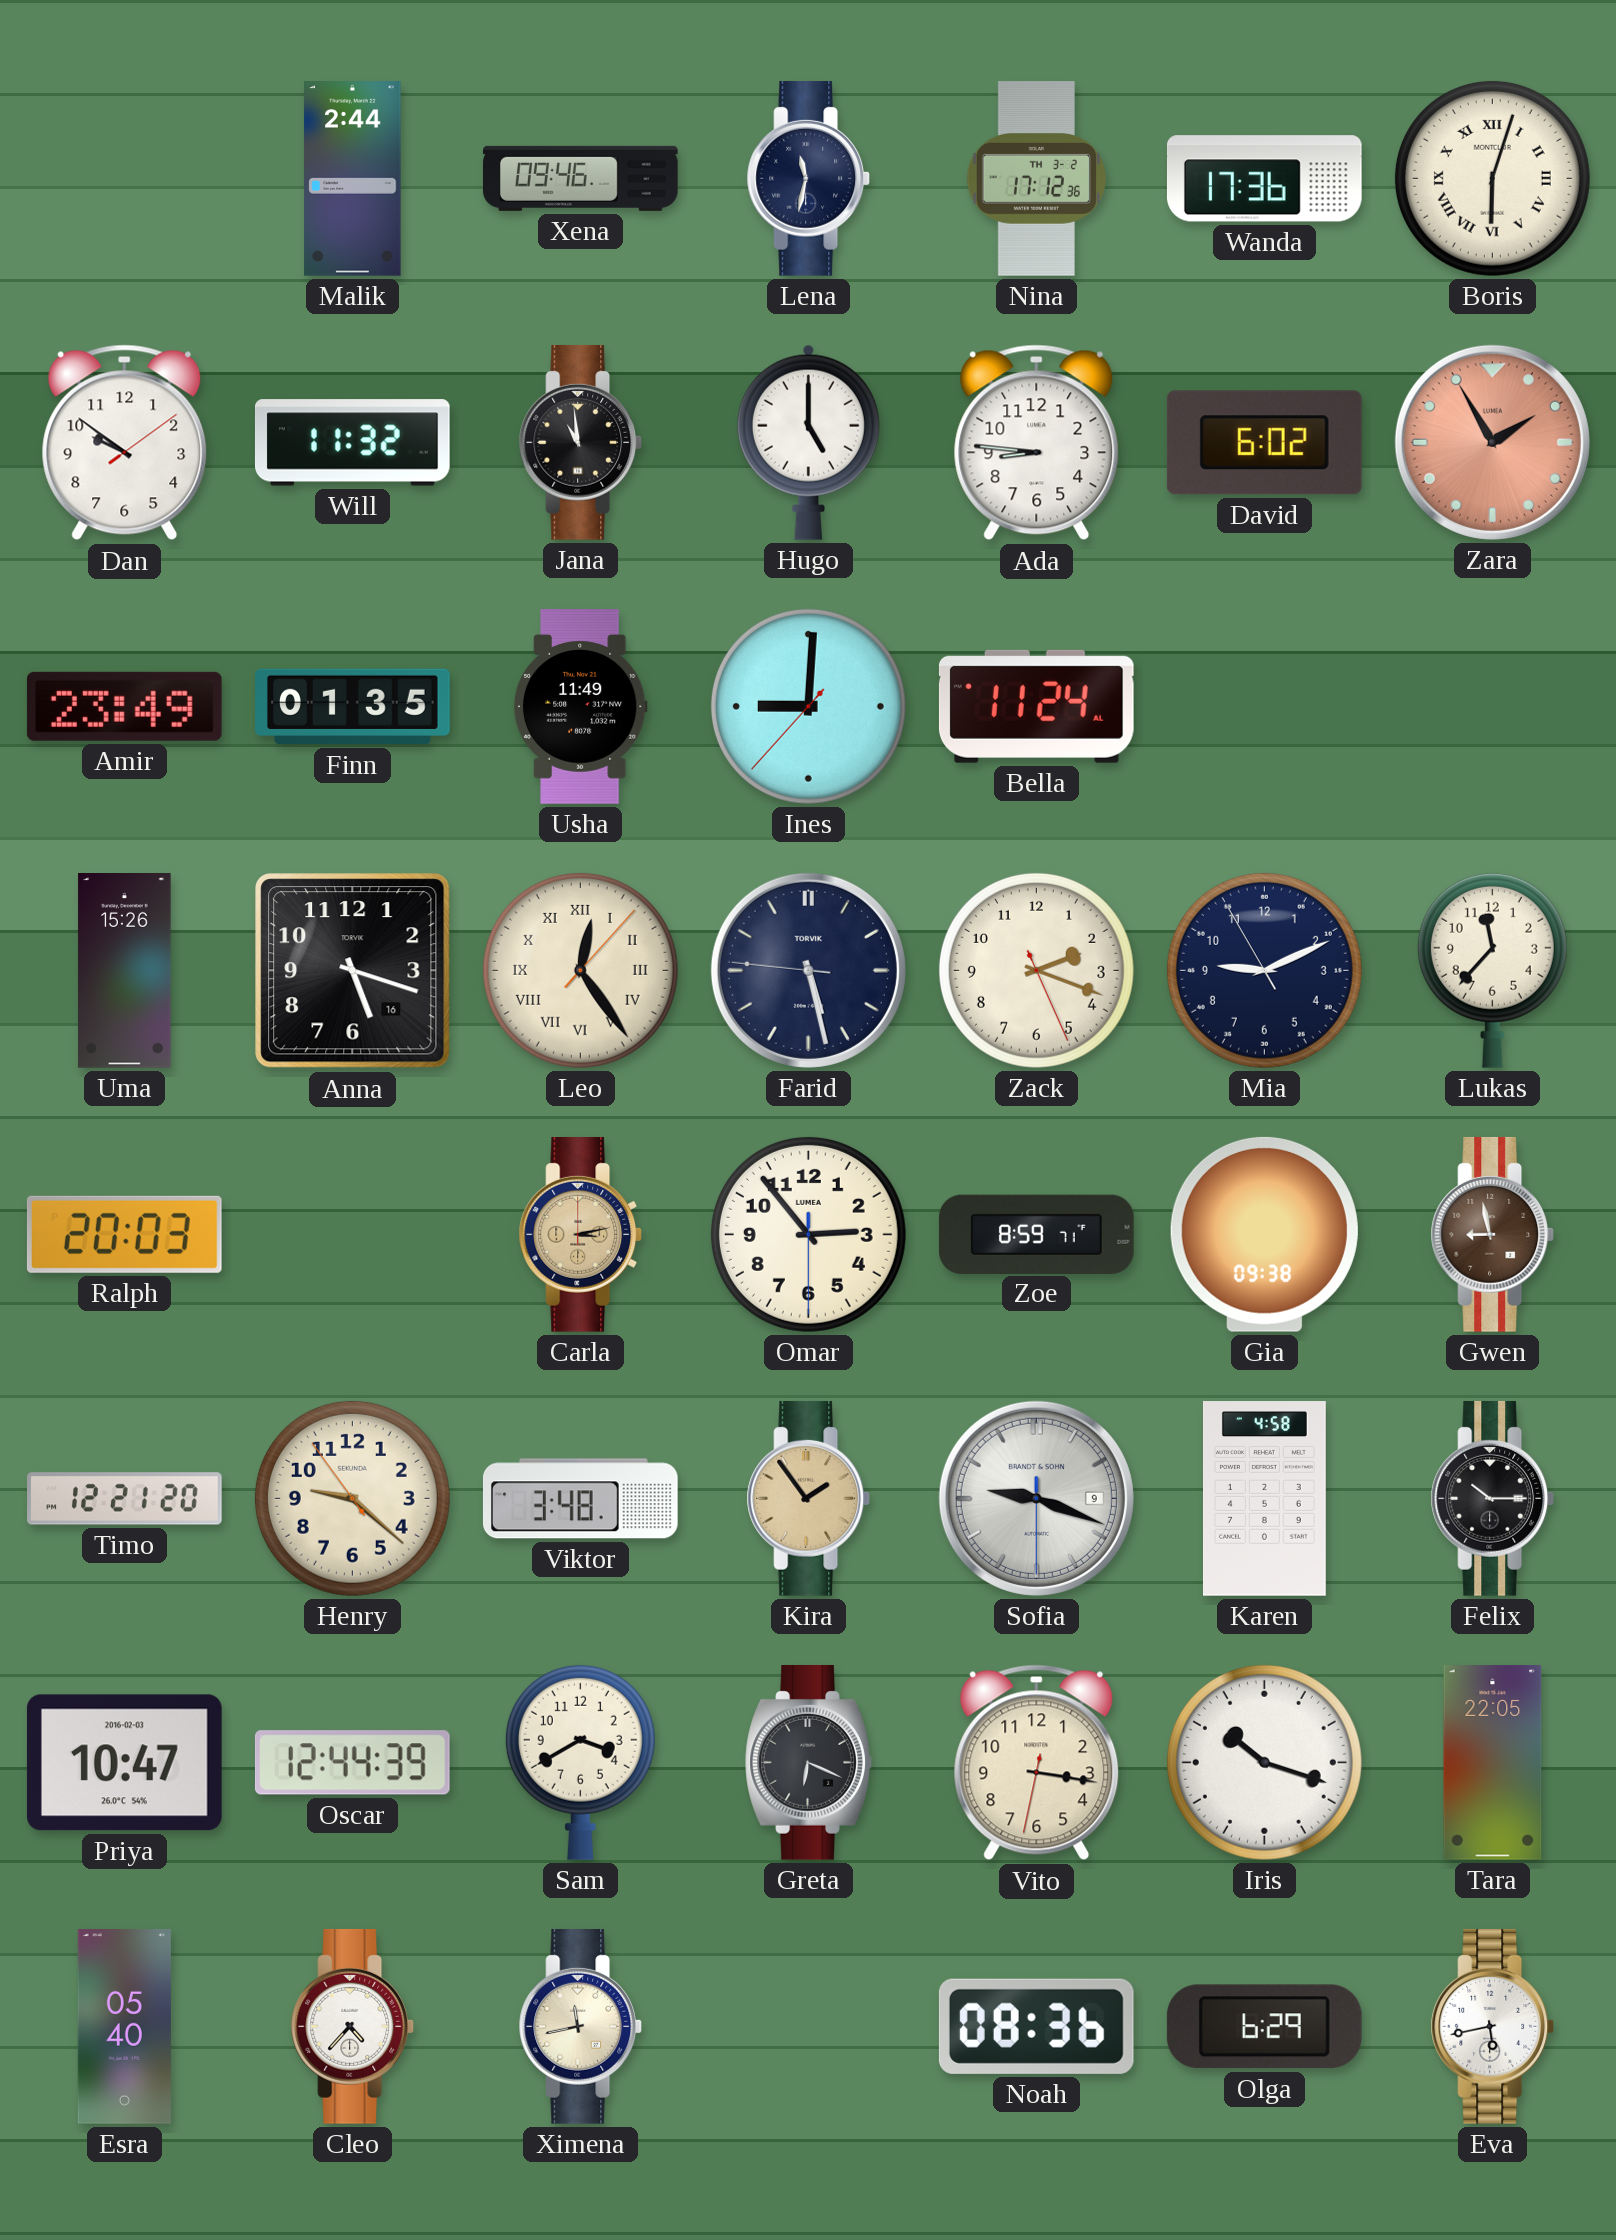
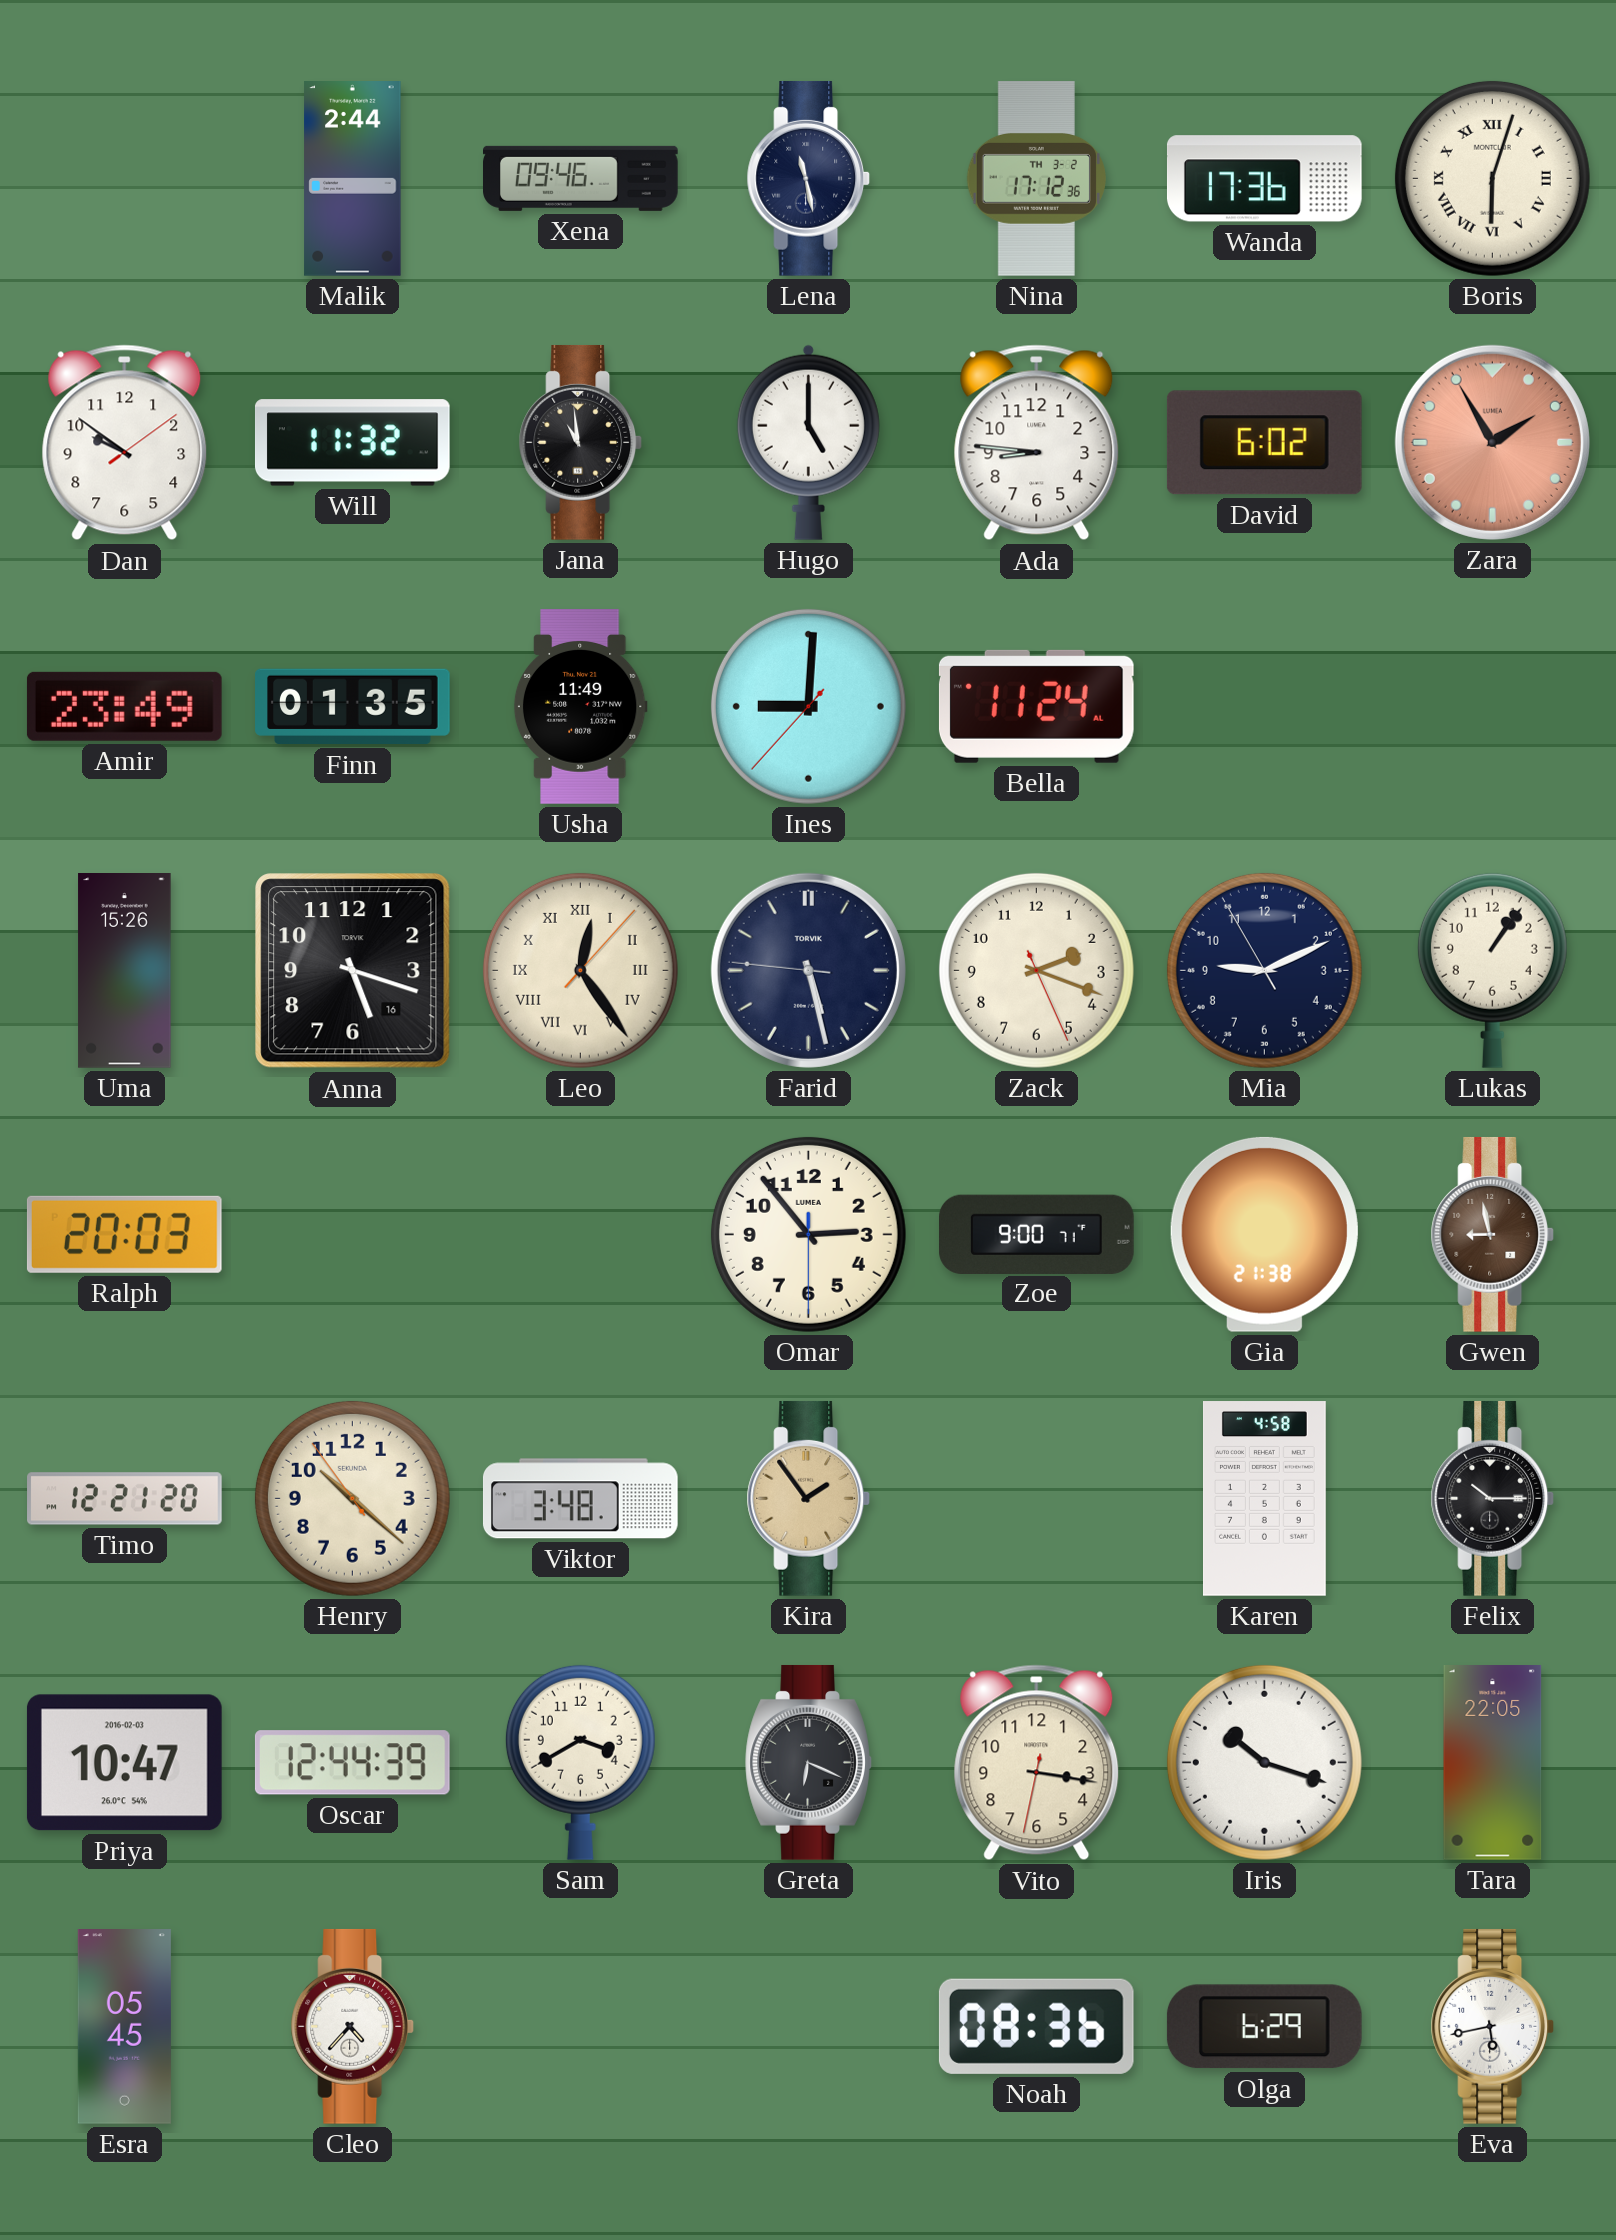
Lena: 11:32 -> 11:28 (809, 178)
Lukas: 11:37 -> 1:06 (1492, 970)
Carla: 3:13 -> none (581, 1234)
Zoe: 8:59 -> 9:00 (1037, 1234)
Gia: 09:38 -> 21:38 (1264, 1234)
Henry: 9:21 -> 10:21 (352, 1498)
Sofia: 9:18 -> none (1036, 1498)
Esra: 05:40 -> 05:45 (124, 2027)
Ximena: 11:43 -> none (581, 2026)
